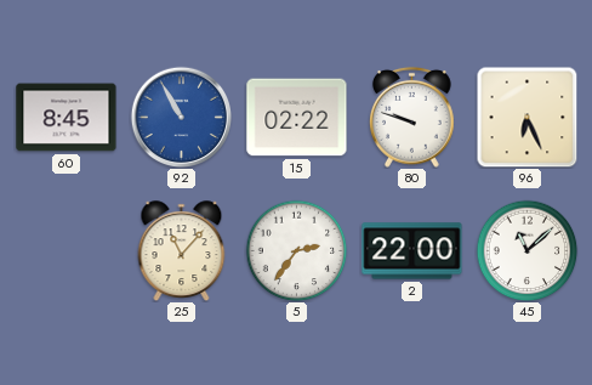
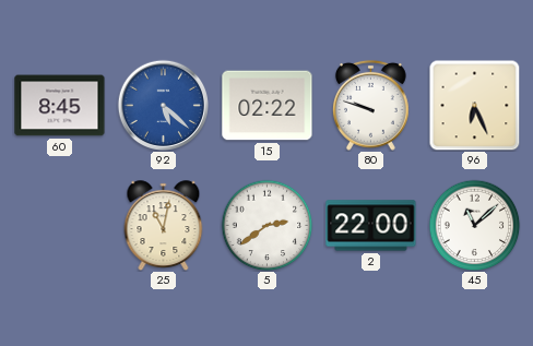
92: 10:55 -> 5:22 (163, 105)
25: 11:07 -> 11:02 (164, 225)
5: 2:36 -> 2:39 (266, 225)
